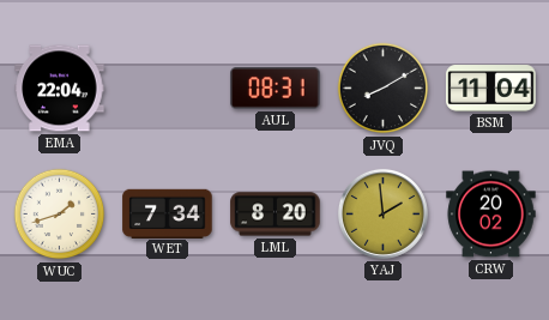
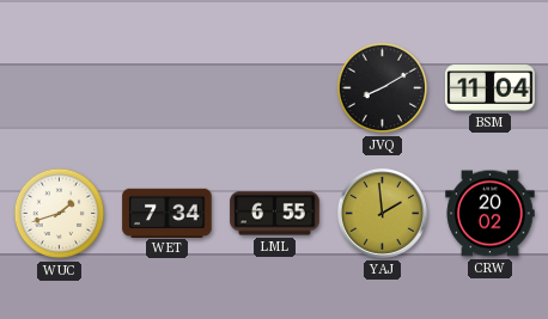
EMA: 22:04 -> none (60, 89)
AUL: 08:31 -> none (276, 89)
LML: 8:20 -> 6:55 (275, 214)
